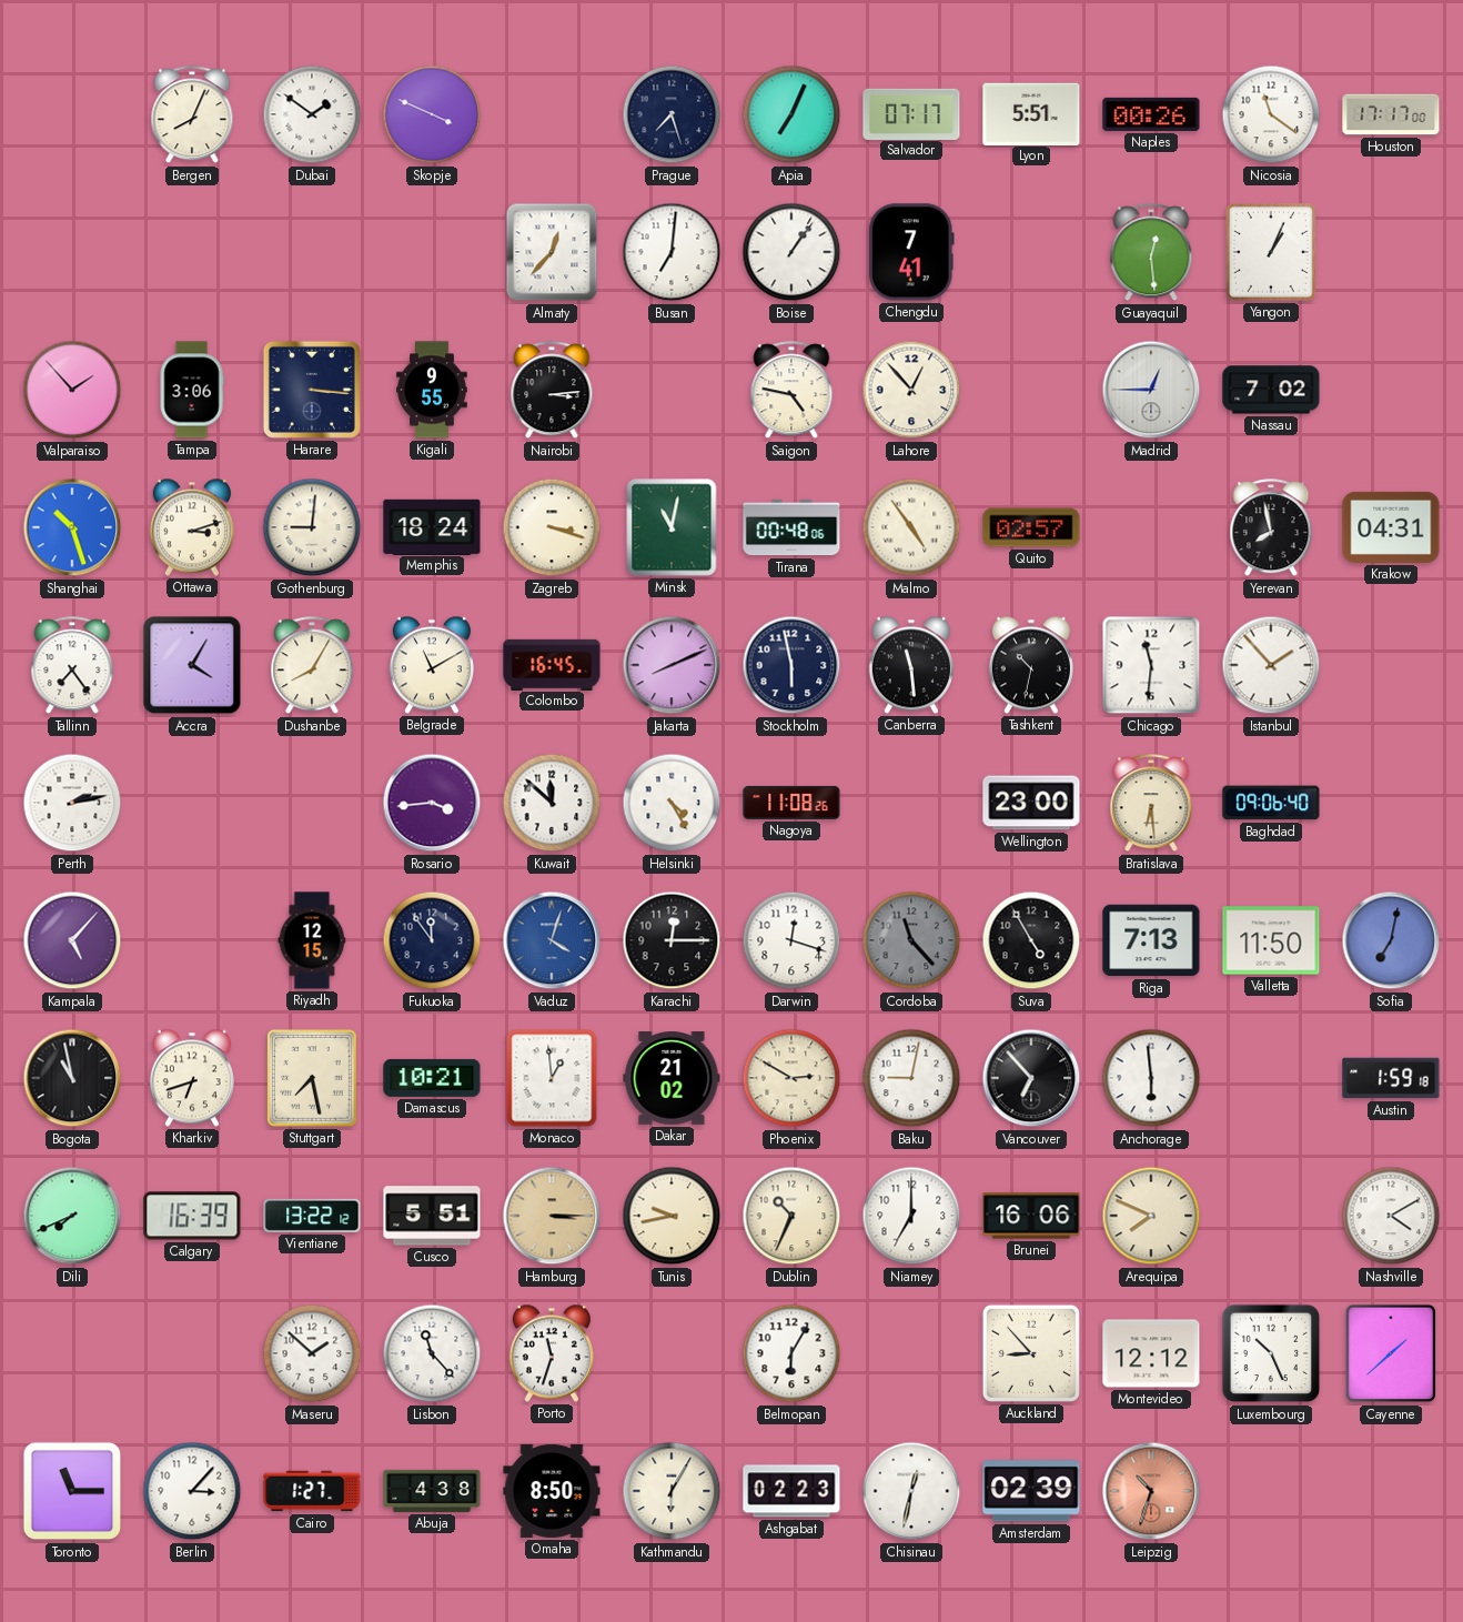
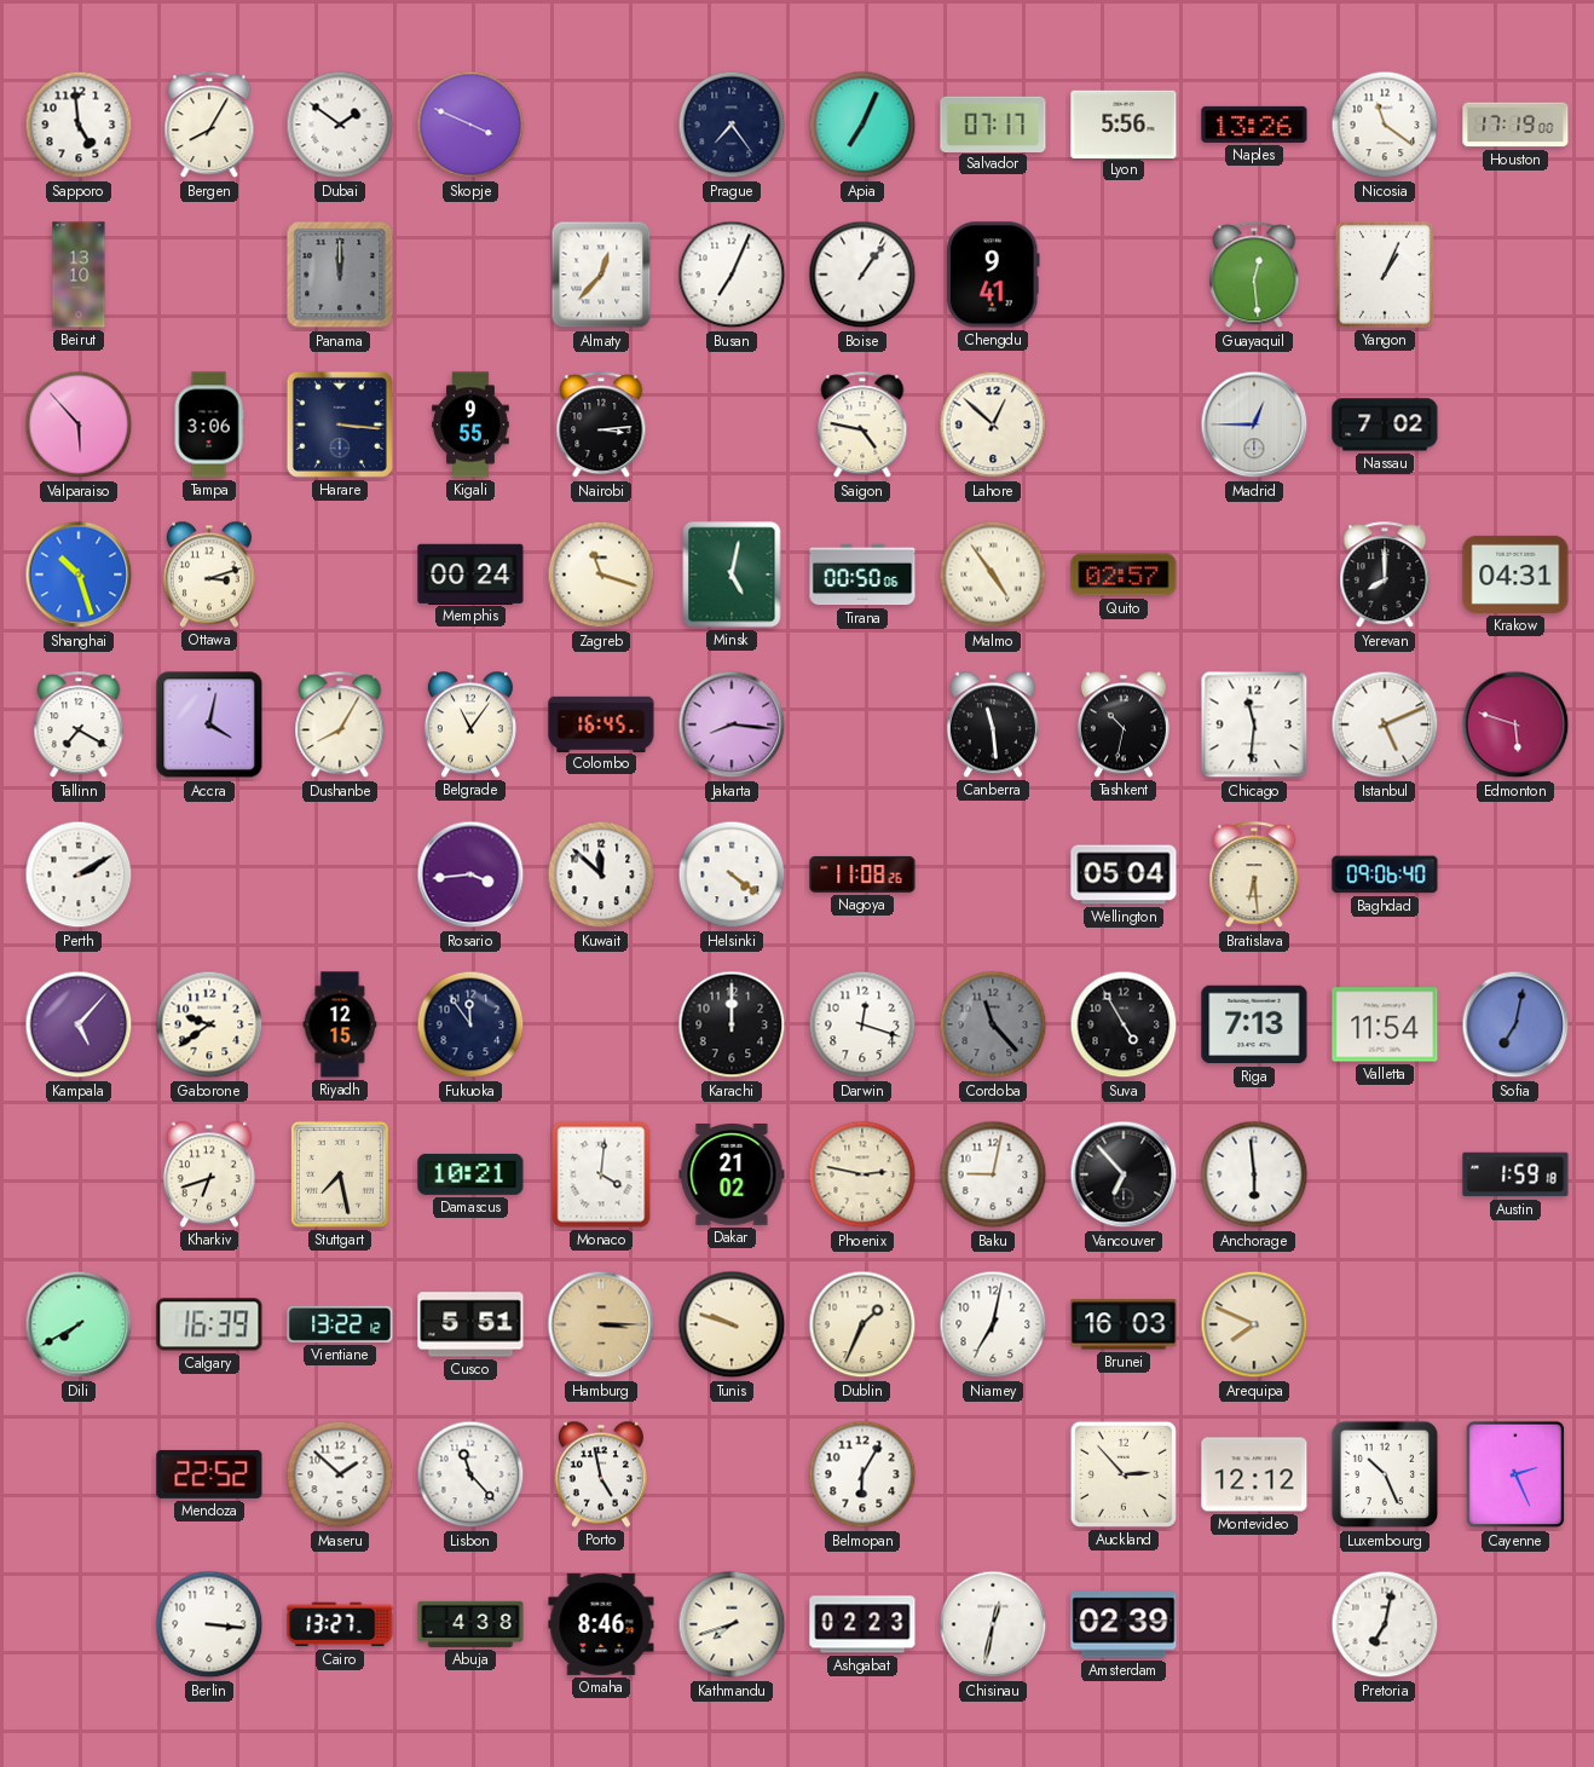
Sapporo: none -> 4:59 (79, 125)
Bergen: 8:04 -> 8:05 (209, 126)
Prague: 7:27 -> 7:24 (732, 125)
Lyon: 5:51 -> 5:56 (1124, 123)
Naples: 00:26 -> 13:26 (1254, 125)
Houston: 17:17 -> 17:19 (1515, 125)
Beirut: none -> 13:10 (79, 275)
Panama: none -> 12:00 (340, 275)
Busan: 7:01 -> 7:04 (732, 275)
Chengdu: 7:41 -> 9:41 (993, 275)
Valparaiso: 1:53 -> 5:53 (79, 425)
Lahore: 12:53 -> 12:52 (993, 425)
Gothenburg: 9:01 -> none (312, 527)
Memphis: 18:24 -> 00:24 (470, 573)
Zagreb: 3:18 -> 11:18 (601, 574)
Minsk: 11:02 -> 5:02 (732, 574)
Tirana: 00:48 -> 00:50 (862, 574)
Yerevan: 7:58 -> 8:00 (1385, 576)
Tallinn: 7:24 -> 7:20 (79, 726)
Accra: 4:05 -> 4:02 (209, 724)
Belgrade: 11:10 -> 11:06 (470, 724)
Jakarta: 8:11 -> 8:16 (732, 724)
Stockholm: 5:58 -> none (791, 665)
Istanbul: 1:53 -> 5:11 (1385, 724)
Edmonton: none -> 5:48 (1515, 724)
Perth: 2:13 -> 2:10 (79, 874)
Helsinki: 4:25 -> 4:21 (732, 874)
Wellington: 23:00 -> 05:04 (1124, 874)
Gaborone: none -> 9:39 (209, 1024)
Vaduz: 4:03 -> none (552, 940)
Karachi: 12:15 -> 12:00 (732, 1024)
Valletta: 11:50 -> 11:54 (1385, 1024)
Bogota: 10:58 -> none (72, 1078)
Monaco: 12:59 -> 4:01 (601, 1174)
Phoenix: 2:50 -> 2:47 (862, 1174)
Dili: 7:41 -> 7:40 (79, 1324)
Tunis: 9:43 -> 9:48 (732, 1324)
Dublin: 10:34 -> 1:34 (862, 1324)
Niamey: 7:00 -> 7:02 (993, 1324)
Brunei: 16:06 -> 16:03 (1124, 1324)
Nashville: 4:10 -> none (1391, 1216)
Mendoza: none -> 22:52 (209, 1474)
Porto: 11:33 -> 4:58 (601, 1474)
Auckland: 8:53 -> 2:53 (1124, 1474)
Cayenne: 1:38 -> 2:26 (1515, 1474)
Toronto: 11:15 -> none (72, 1491)
Berlin: 3:07 -> 3:16 (209, 1624)
Cairo: 1:27 -> 13:27 (340, 1624)
Omaha: 8:50 -> 8:46 (601, 1624)
Kathmandu: 6:05 -> 7:42 (732, 1624)
Leipzig: 10:33 -> none (1151, 1491)
Pretoria: none -> 7:02 (1385, 1624)
